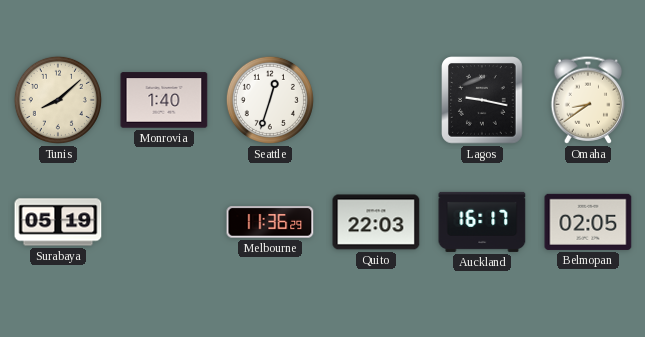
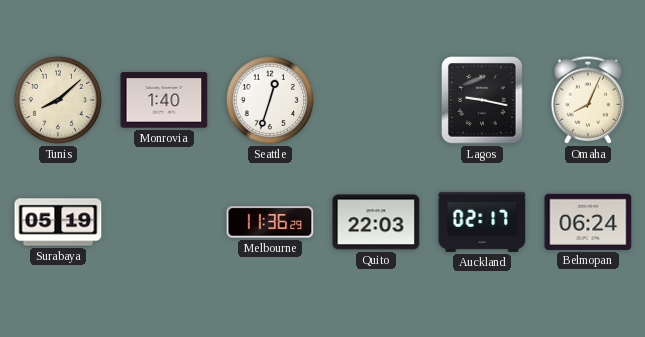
Omaha: 8:39 -> 8:04 (588, 100)
Auckland: 16:17 -> 02:17 (482, 222)
Belmopan: 02:05 -> 06:24 (588, 222)
